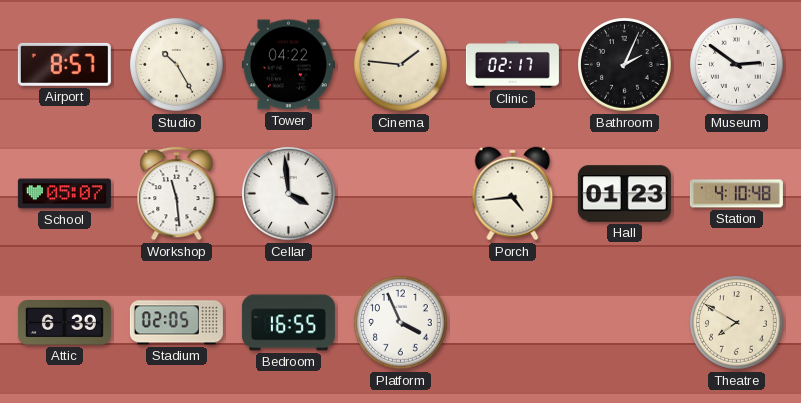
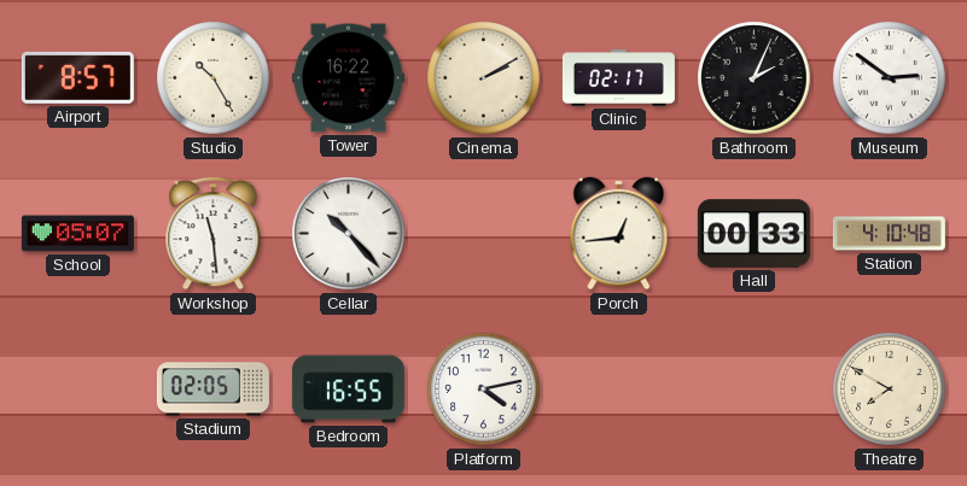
Tower: 04:22 -> 16:22 (348, 78)
Cinema: 1:46 -> 2:10 (484, 78)
Cellar: 3:59 -> 10:23 (349, 234)
Porch: 4:44 -> 12:44 (619, 234)
Hall: 01:23 -> 00:33 (753, 234)
Attic: 6:39 -> none (64, 323)
Platform: 3:56 -> 4:13 (484, 390)
